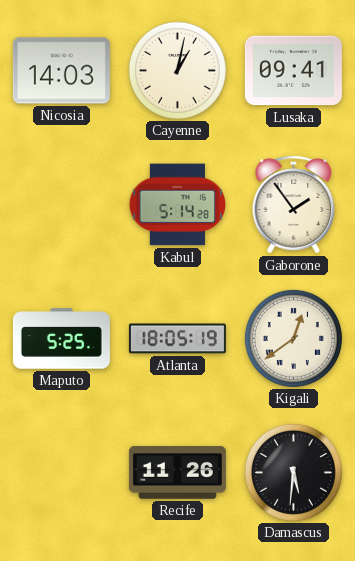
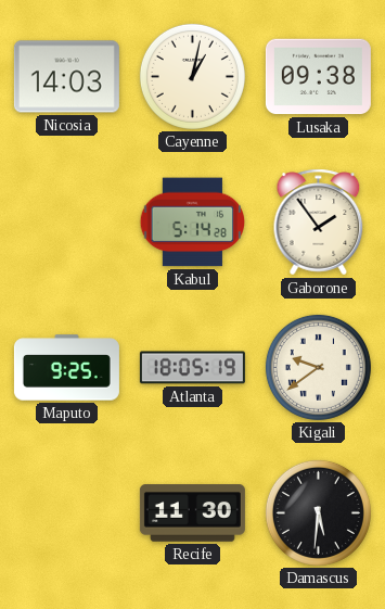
Lusaka: 09:41 -> 09:38 (318, 77)
Maputo: 5:25 -> 9:25 (66, 368)
Kigali: 12:39 -> 9:39 (318, 367)
Recife: 11:26 -> 11:30 (192, 513)
